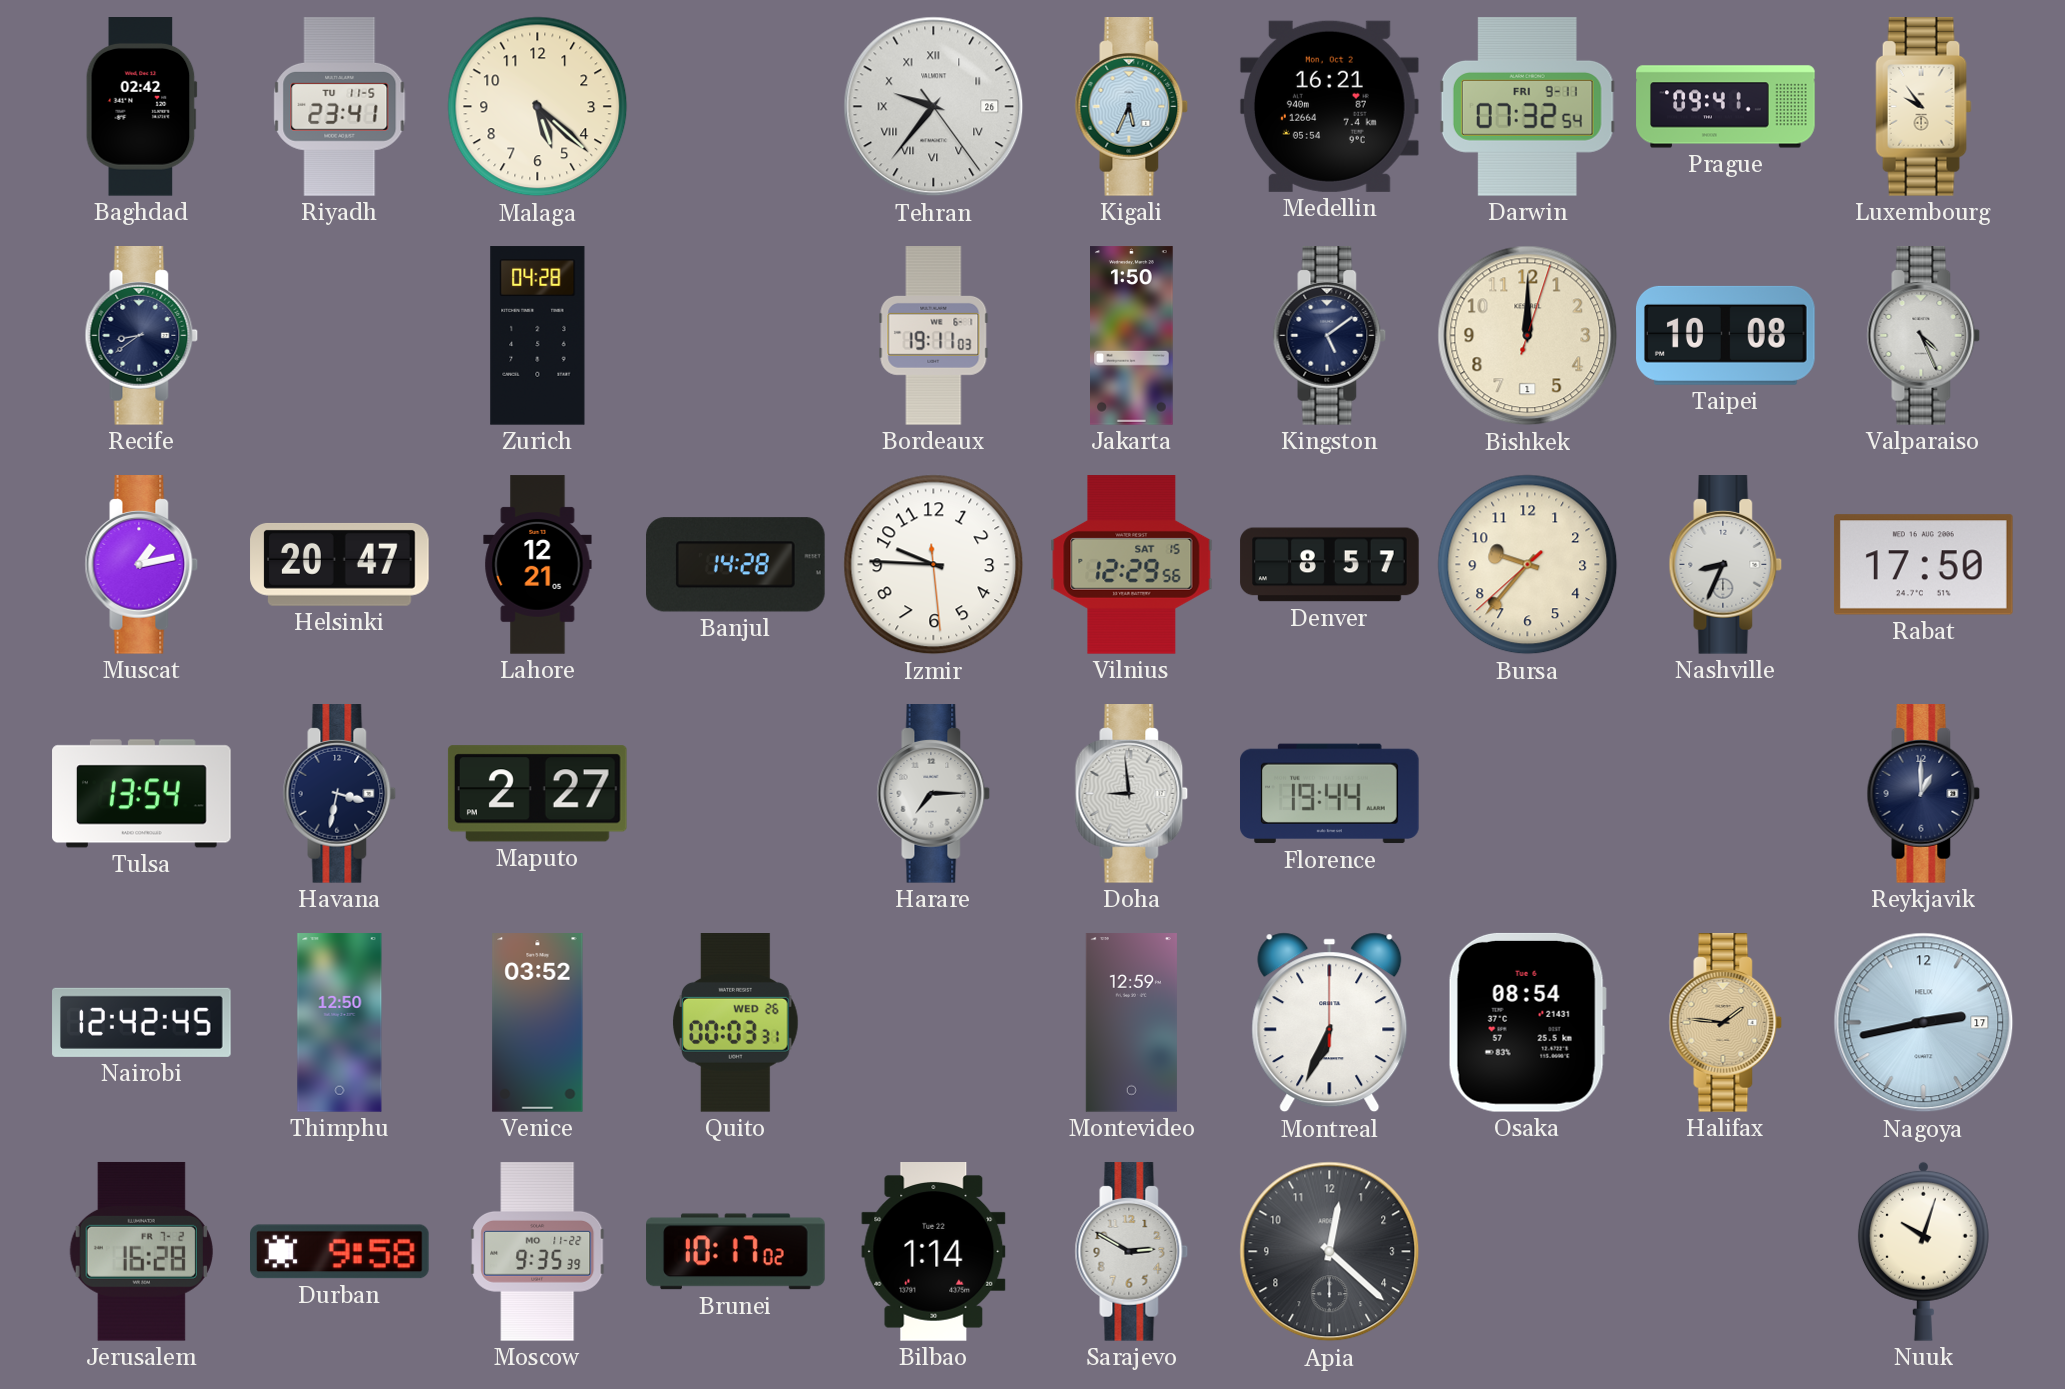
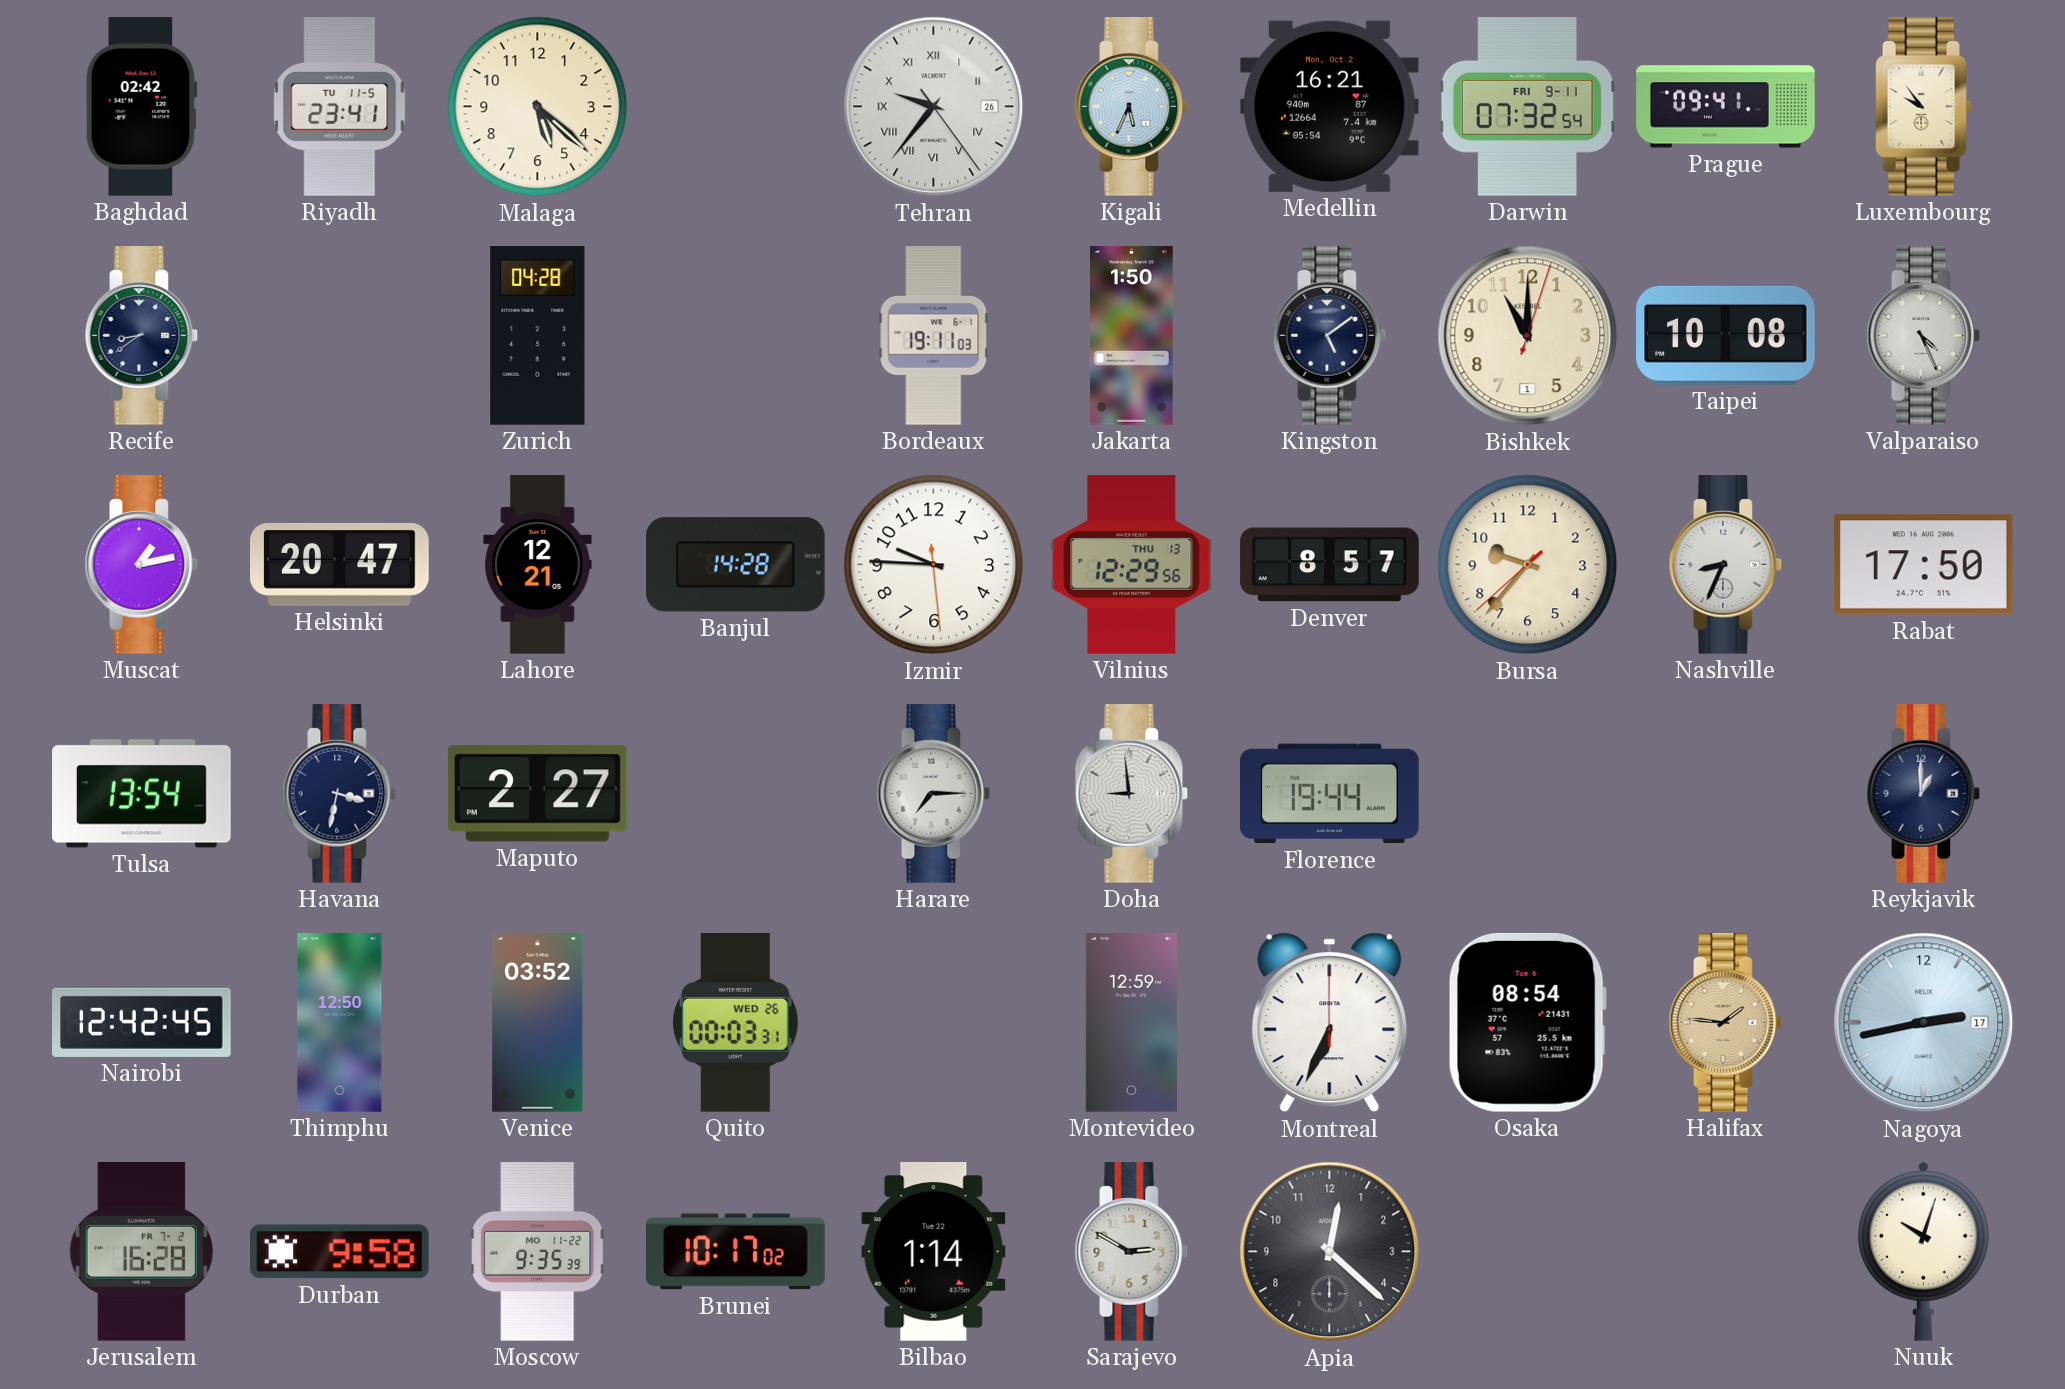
Bishkek: 12:00 -> 11:00 (1528, 336)
Vilnius date: SAT 15 -> THU 13 (1132, 565)
